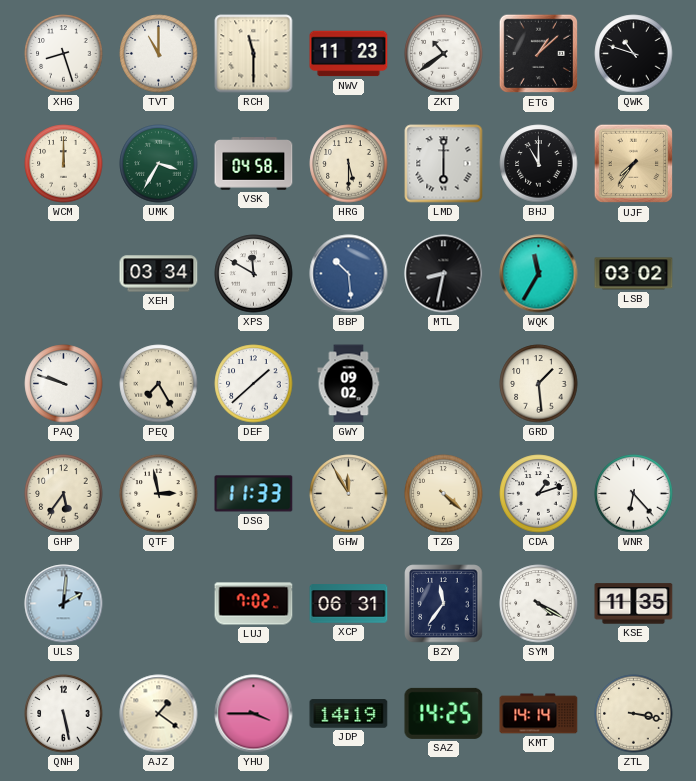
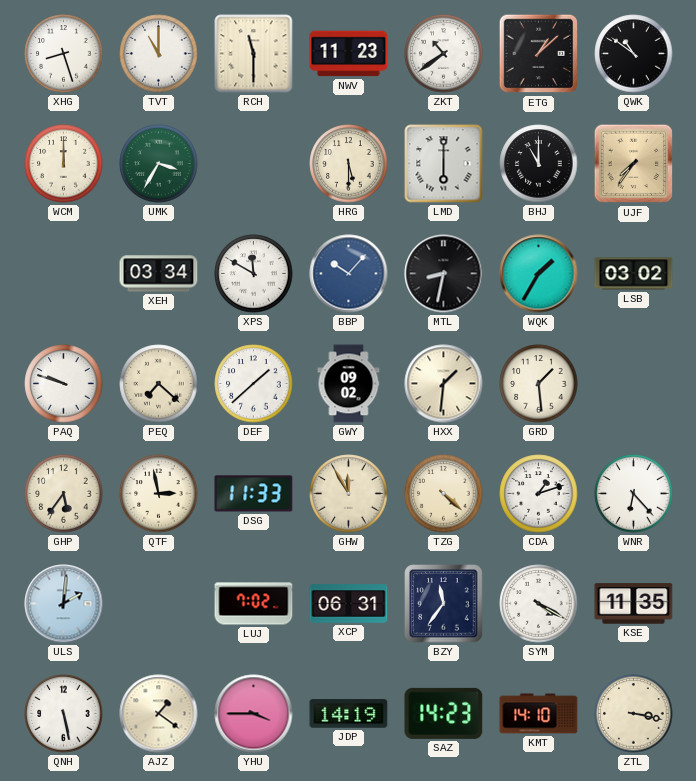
QWK: 10:48 -> 10:51 (634, 54)
VSK: 04:58 -> none (254, 164)
BBP: 10:29 -> 10:07 (349, 274)
WQK: 11:35 -> 1:35 (539, 274)
PEQ: 7:25 -> 7:22 (159, 384)
HXX: none -> 1:31 (444, 384)
SAZ: 14:25 -> 14:23 (444, 713)
KMT: 14:14 -> 14:10 (539, 714)
